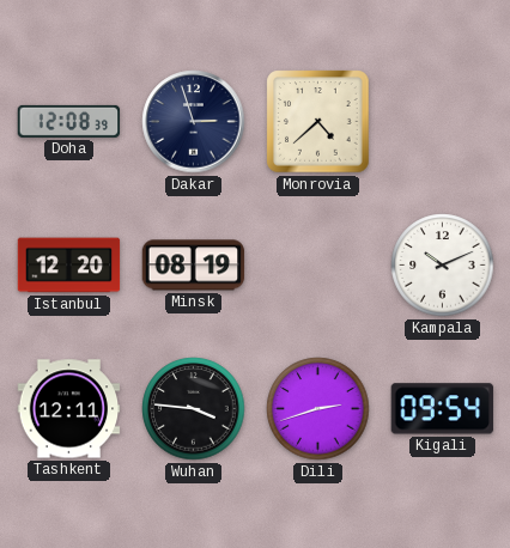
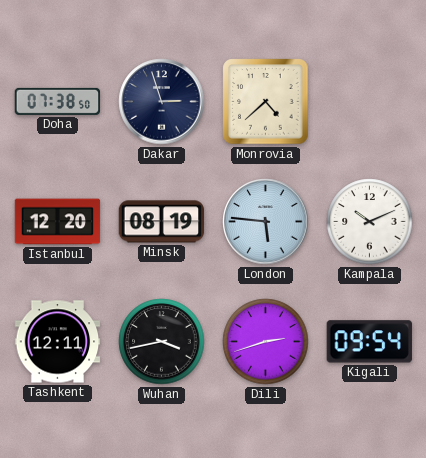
Doha: 12:08 -> 07:38 (58, 101)
London: none -> 5:46 (266, 222)
Wuhan: 3:46 -> 3:43 (162, 342)
